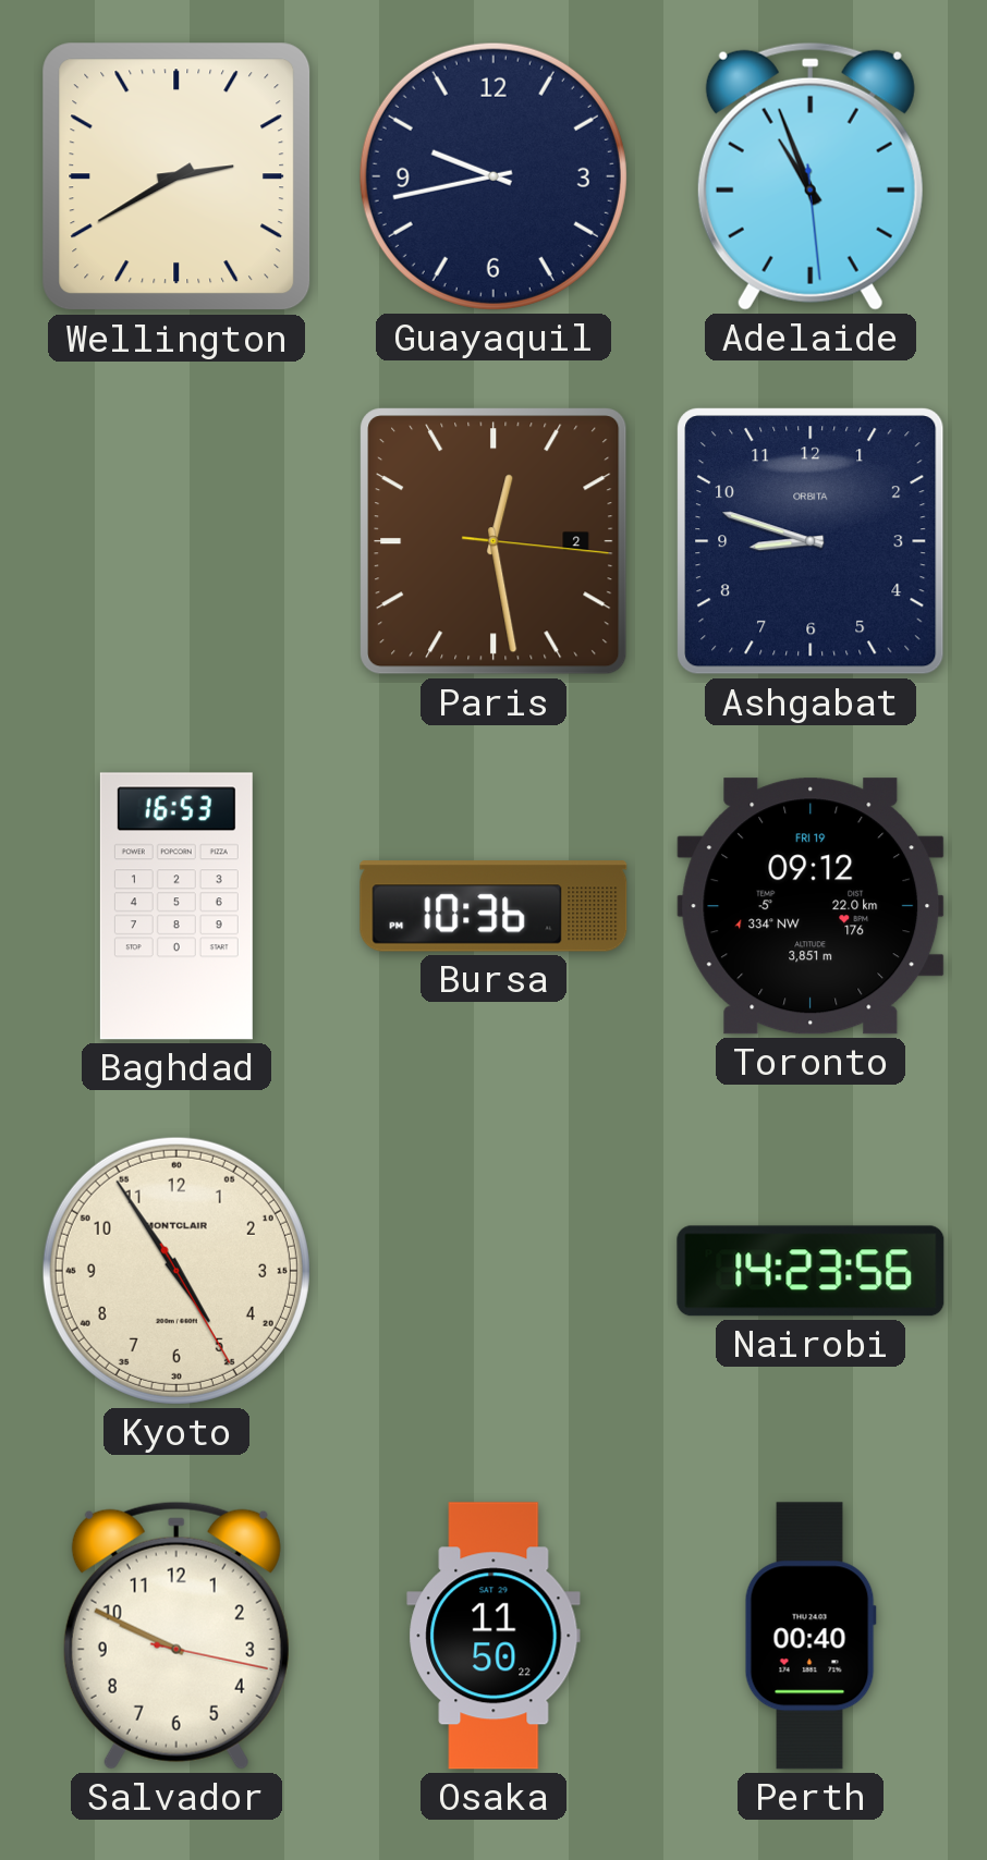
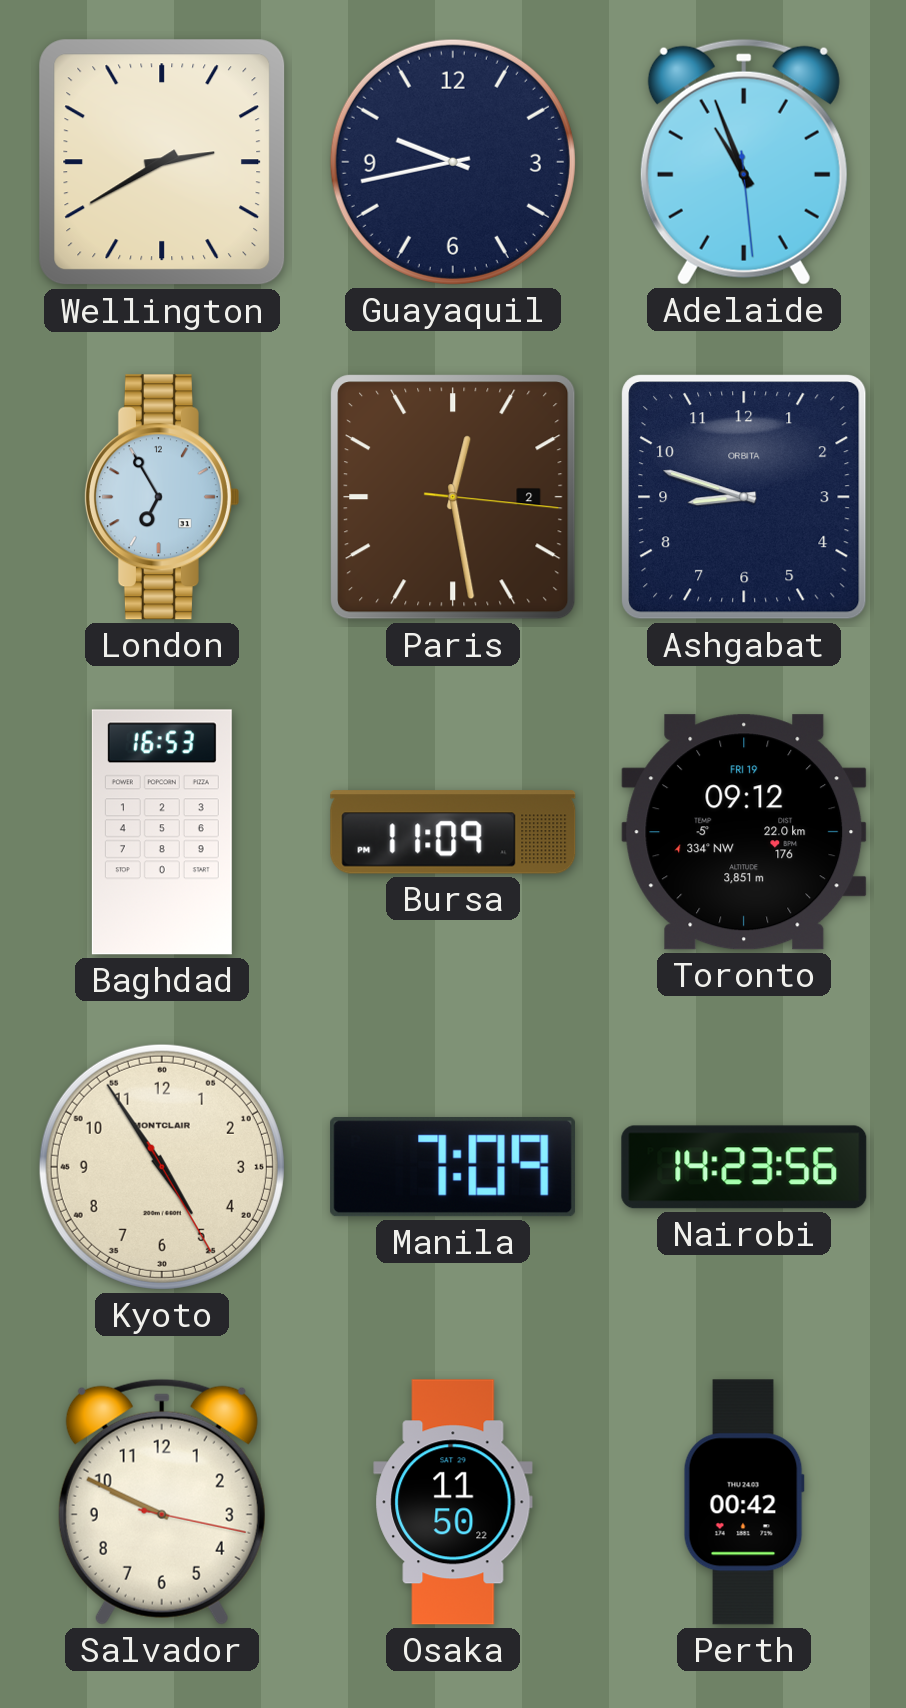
London: none -> 6:55 (161, 497)
Bursa: 10:36 -> 11:09 (453, 832)
Manila: none -> 7:09 (453, 1167)
Perth: 00:40 -> 00:42 (744, 1502)
